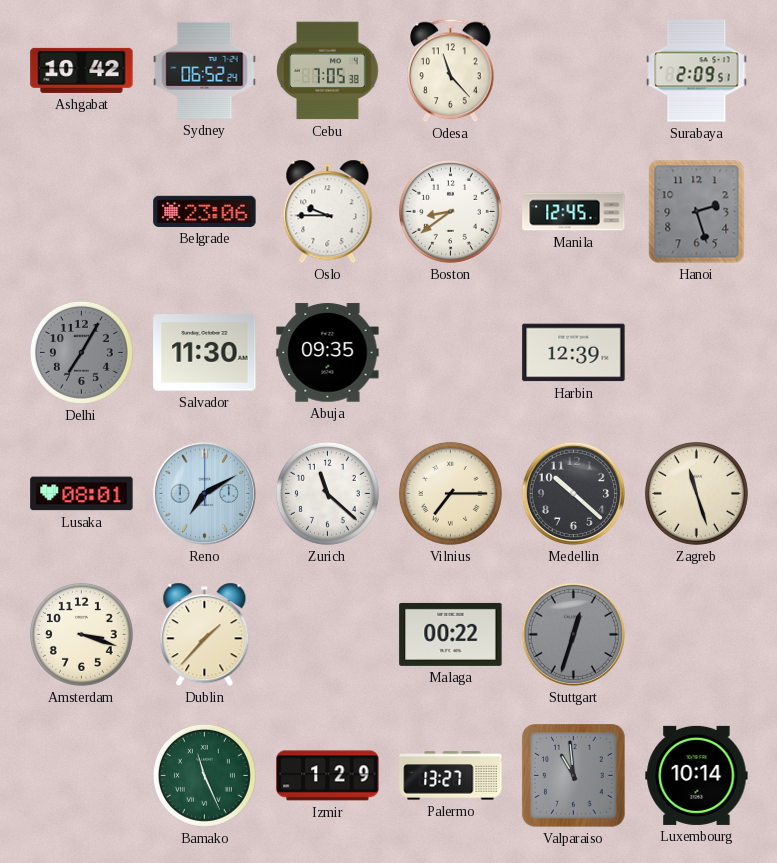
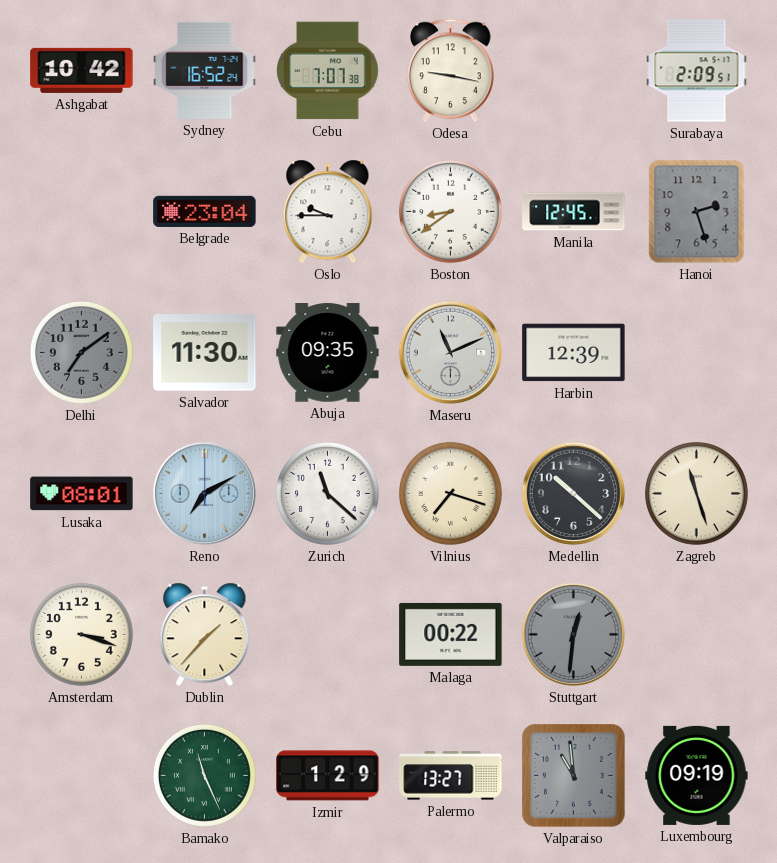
Sydney: 06:52 -> 16:52 (205, 70)
Cebu: 7:05 -> 7:07 (328, 71)
Odesa: 11:23 -> 9:17 (451, 71)
Belgrade: 23:06 -> 23:04 (205, 211)
Delhi: 7:05 -> 7:09 (81, 352)
Maseru: none -> 11:11 (450, 352)
Vilnius: 7:15 -> 7:18 (450, 493)
Stuttgart: 12:33 -> 12:31 (573, 634)
Luxembourg: 10:14 -> 09:19 (697, 775)
